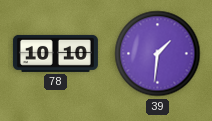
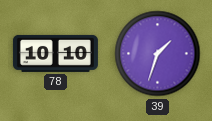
39: 1:31 -> 1:33 (158, 54)
